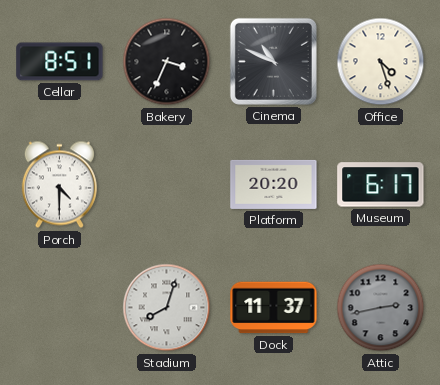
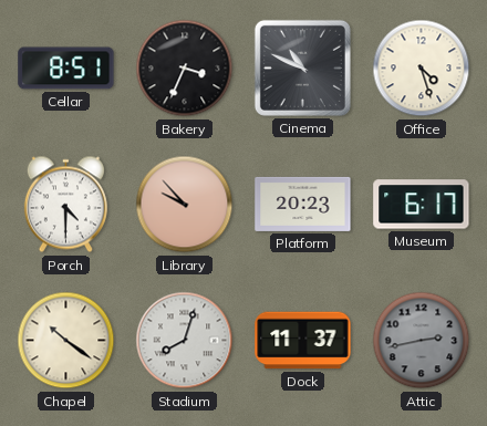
Library: none -> 9:53 (185, 205)
Platform: 20:20 -> 20:23 (303, 204)
Chapel: none -> 10:21 (66, 341)
